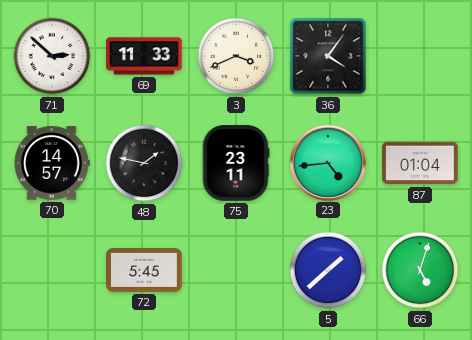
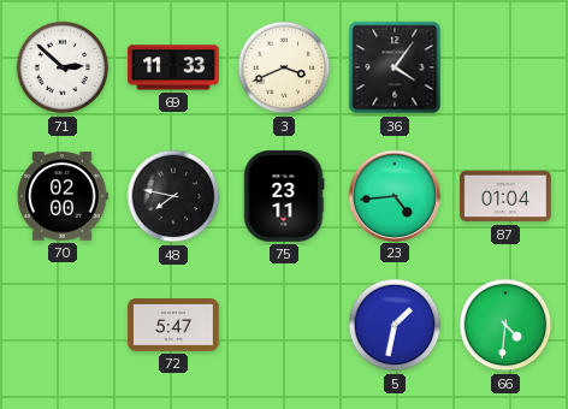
70: 14:57 -> 02:00 (63, 196)
48: 1:47 -> 7:47 (173, 196)
72: 5:45 -> 5:47 (173, 326)
5: 1:38 -> 1:32 (395, 325)
66: 5:03 -> 4:31 (505, 325)
